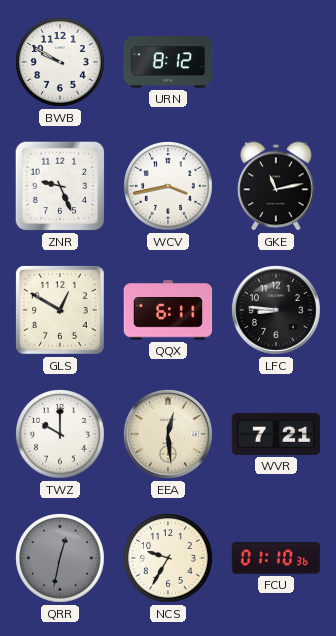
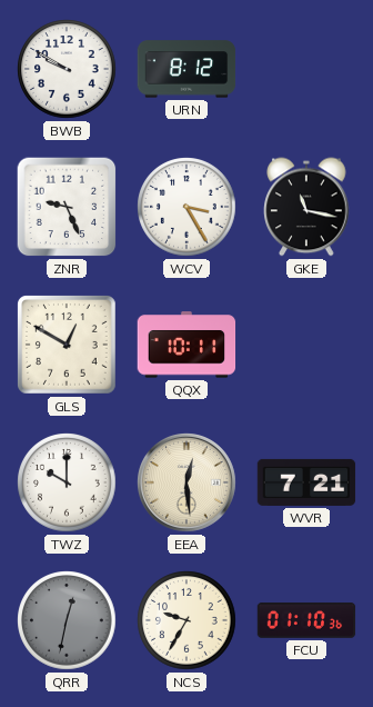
WCV: 3:43 -> 3:25 (186, 207)
GKE: 11:13 -> 11:17 (306, 207)
QQX: 6:11 -> 10:11 (186, 345)
LFC: 8:46 -> none (276, 310)
